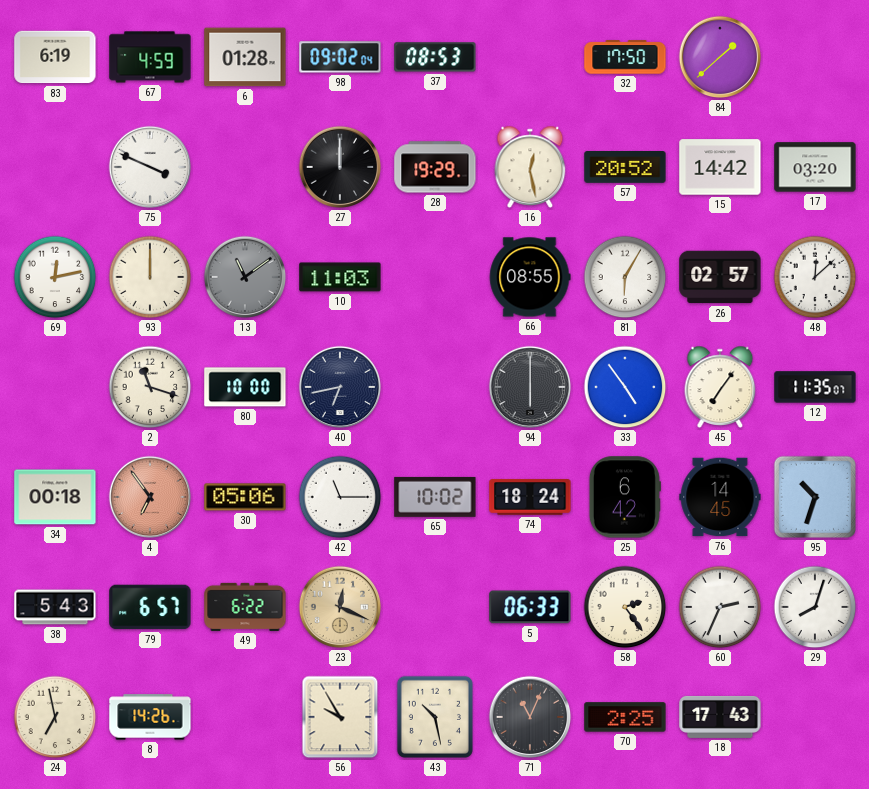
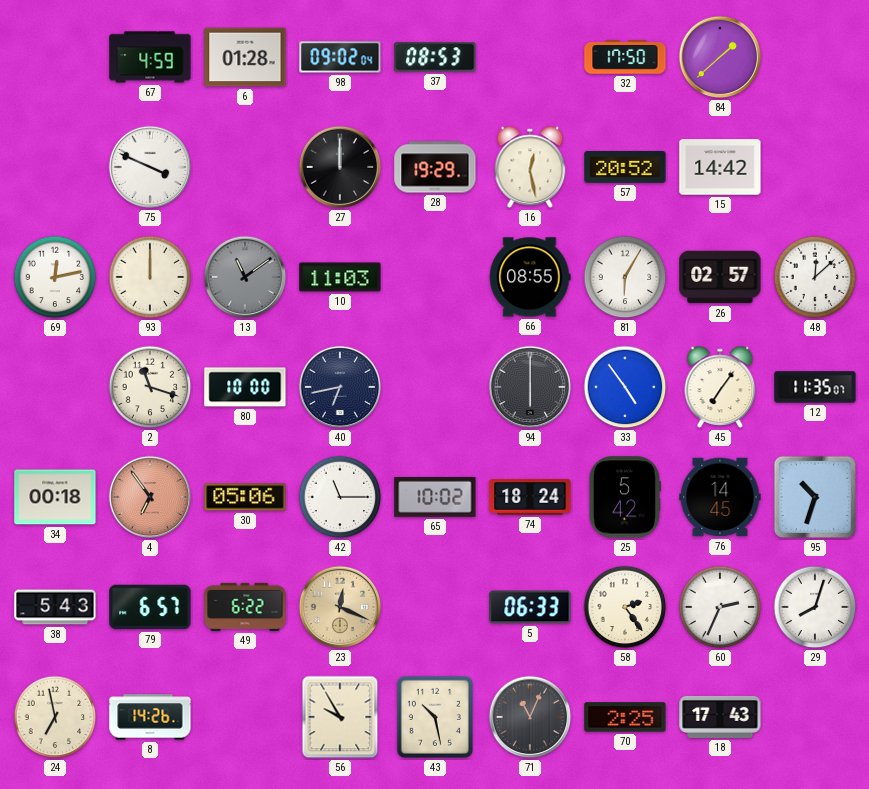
83: 6:19 -> none (55, 57)
17: 03:20 -> none (815, 167)
25: 6:42 -> 5:42 (625, 497)
